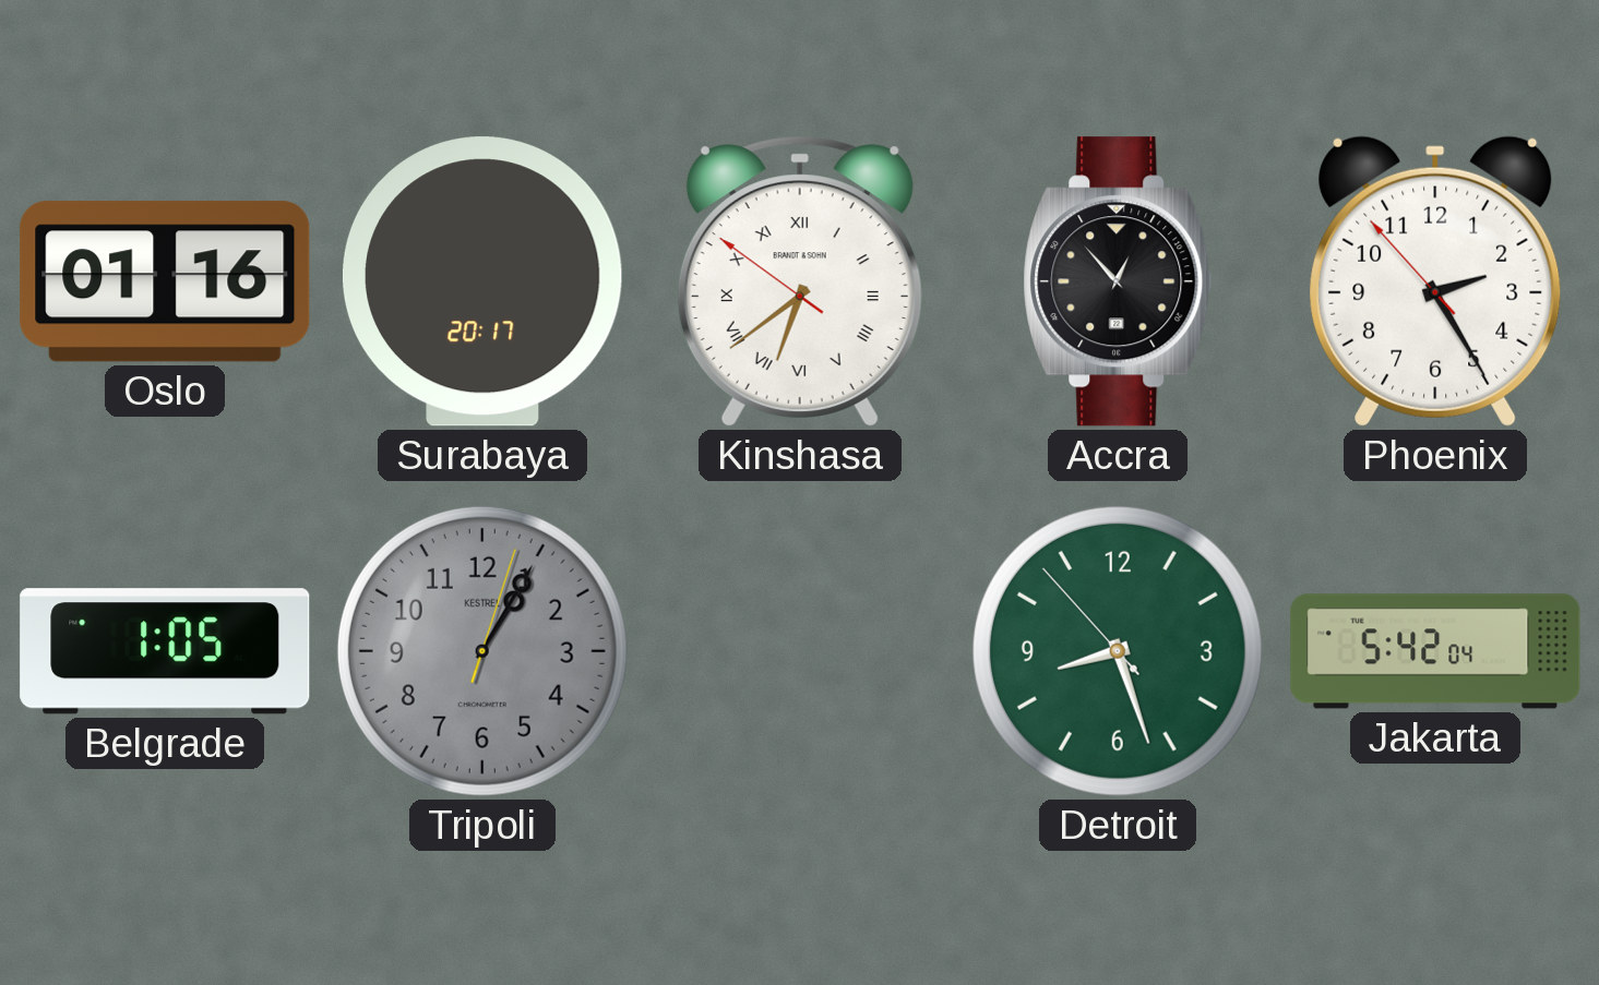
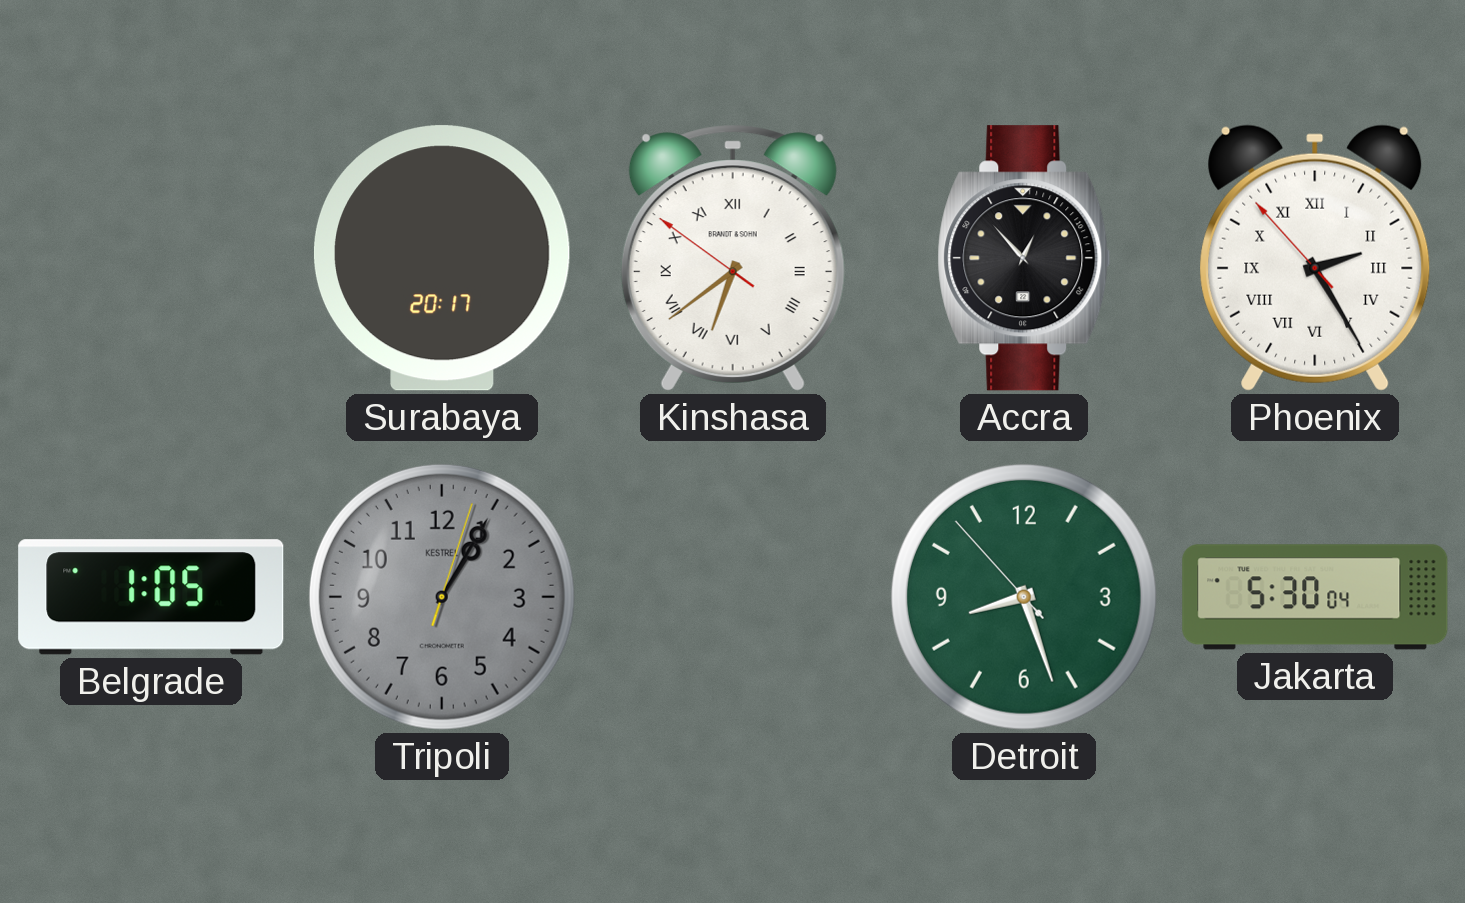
Oslo: 01:16 -> none (165, 281)
Phoenix numerals: Arabic -> Roman (1315, 258)
Jakarta: 5:42 -> 5:30 (1315, 597)
